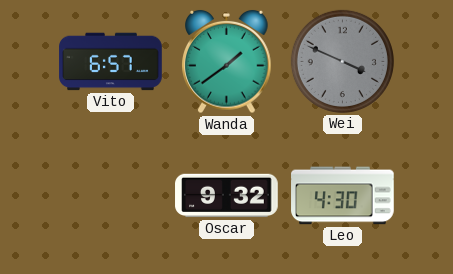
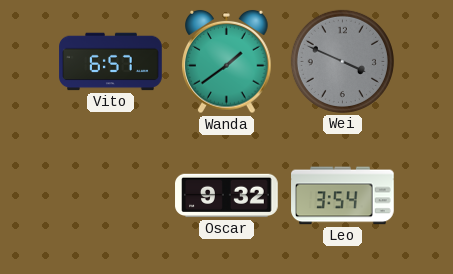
Leo: 4:30 -> 3:54 (343, 196)
